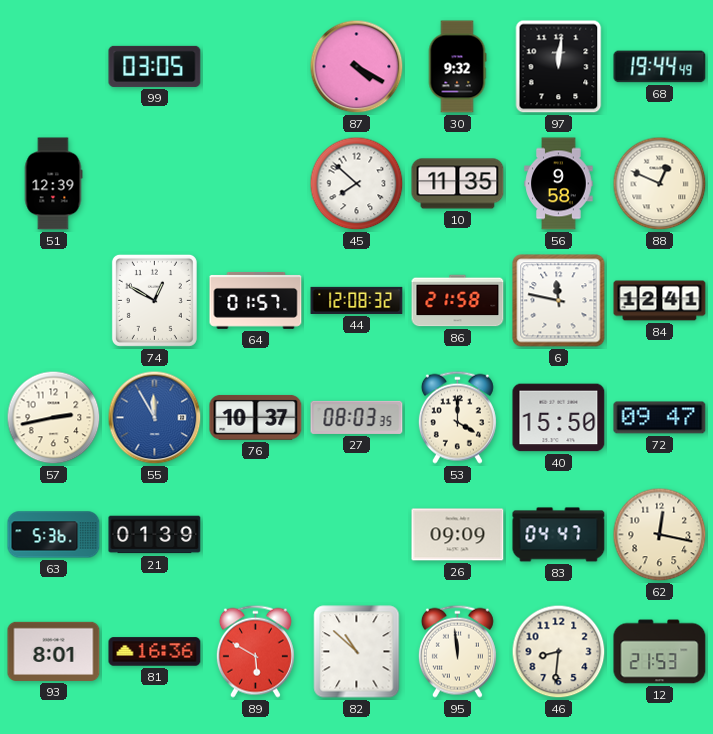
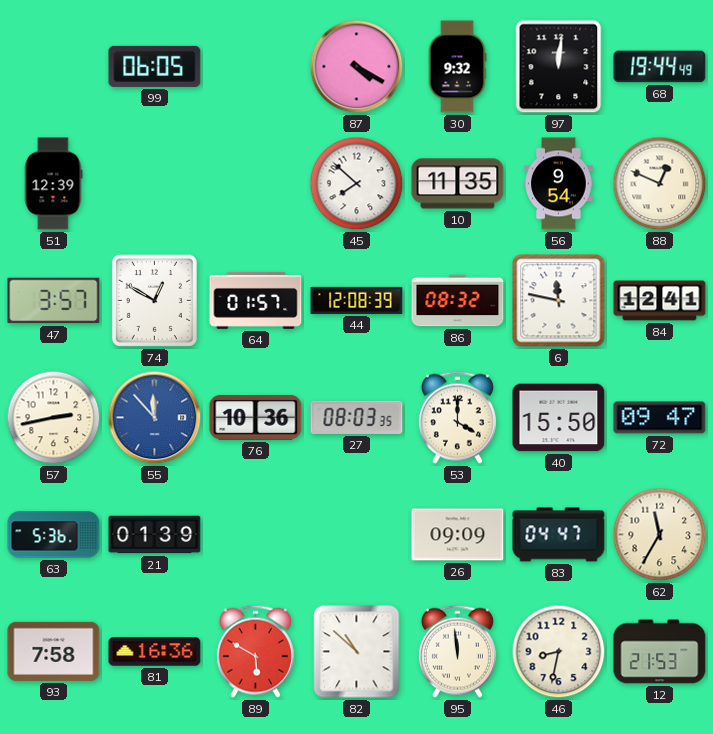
99: 03:05 -> 06:05 (155, 66)
56: 9:58 -> 9:54 (559, 184)
47: none -> 3:57 (54, 301)
44: 12:08:32 -> 12:08:39 (357, 300)
86: 21:58 -> 08:32 (458, 301)
55: 11:55 -> 11:53 (155, 418)
76: 10:37 -> 10:36 (256, 417)
62: 12:17 -> 11:35 (660, 535)
93: 8:01 -> 7:58 (54, 651)
46: 8:31 -> 8:32 (559, 652)
